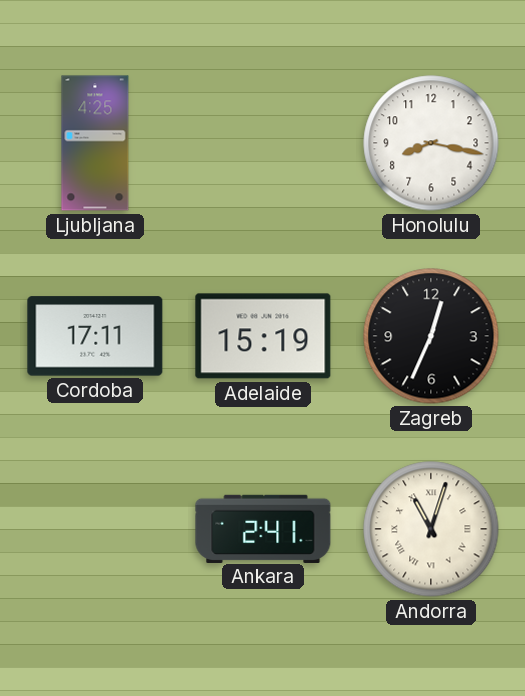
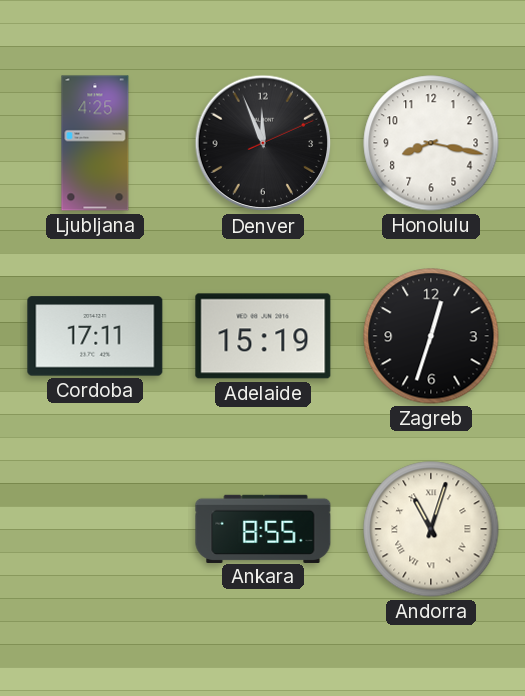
Denver: none -> 11:56 (263, 143)
Zagreb: 12:34 -> 12:33 (431, 336)
Ankara: 2:41 -> 8:55 (263, 528)
